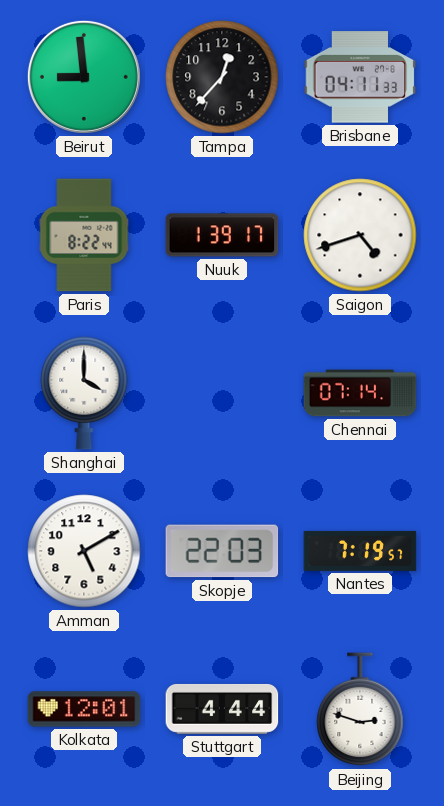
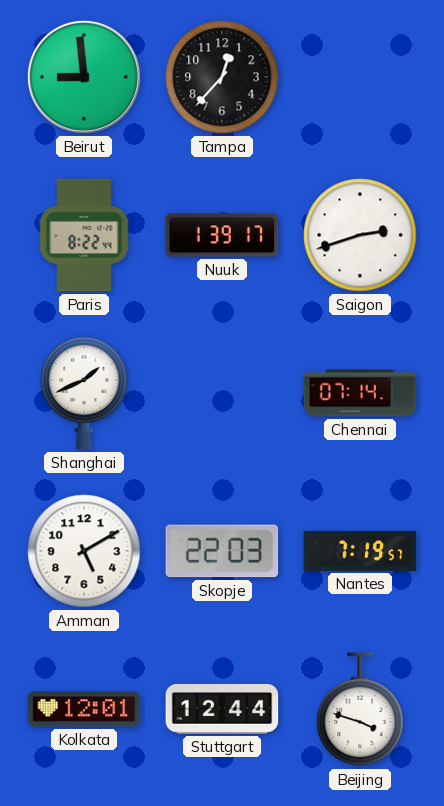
Brisbane: 04:11 -> none (360, 77)
Saigon: 4:42 -> 2:42 (360, 235)
Shanghai: 4:00 -> 1:41 (84, 393)
Stuttgart: 4:44 -> 12:44 (222, 709)
Beijing: 2:48 -> 3:48 (360, 710)
